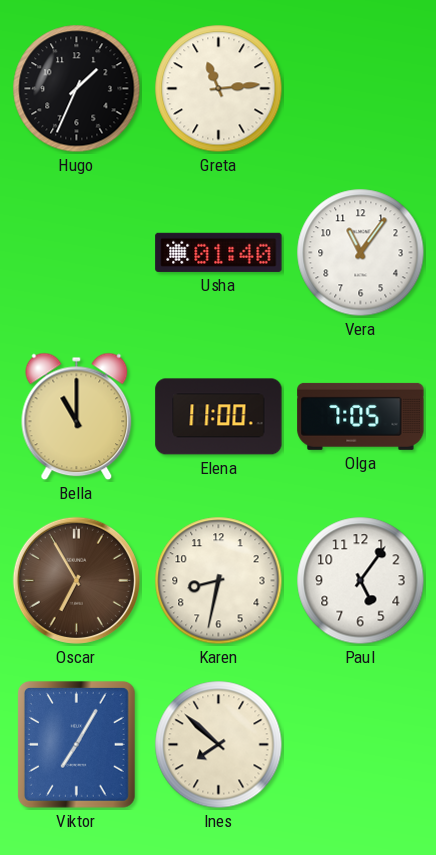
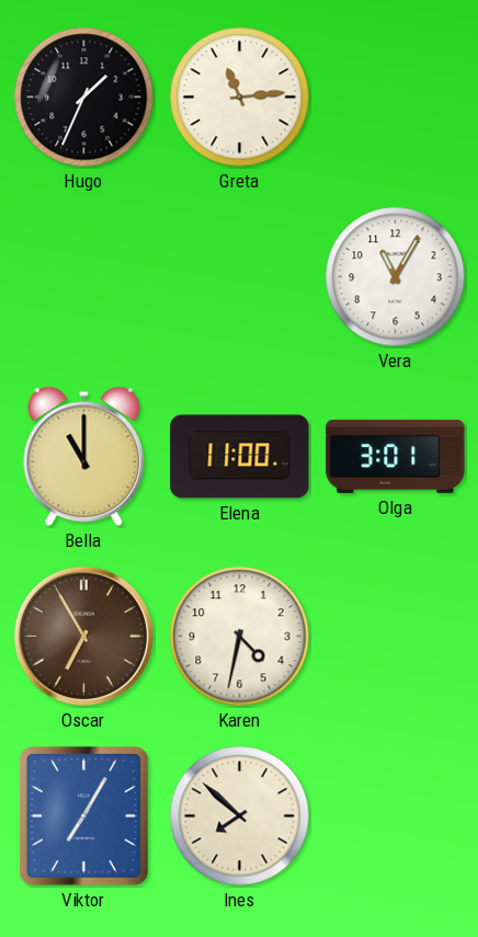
Usha: 01:40 -> none (219, 252)
Vera: 11:06 -> 11:05 (396, 277)
Olga: 7:05 -> 3:01 (396, 456)
Karen: 8:32 -> 4:32 (240, 637)
Paul: 5:06 -> none (361, 581)
